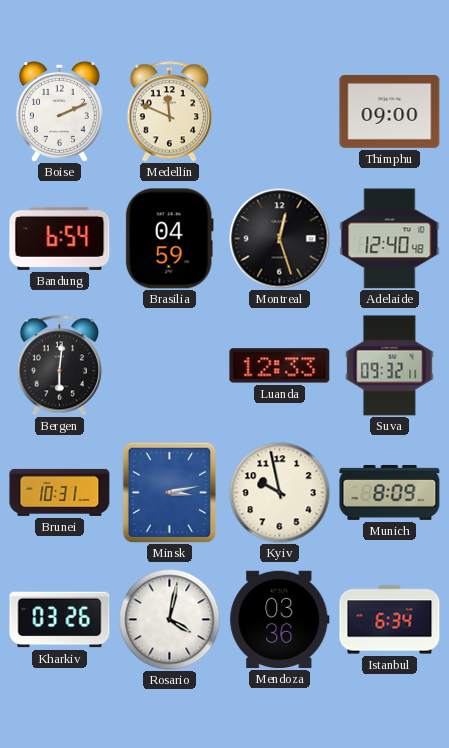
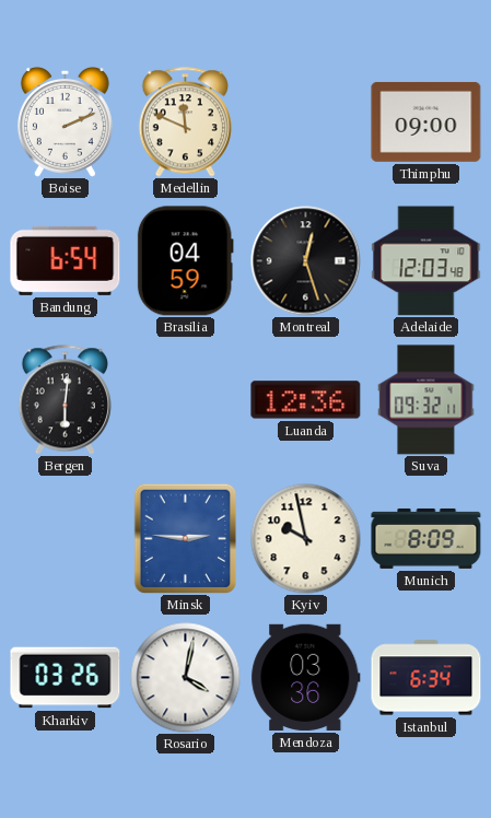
Adelaide: 12:40 -> 12:03 (426, 261)
Luanda: 12:33 -> 12:36 (306, 400)
Brunei: 10:31 -> none (60, 492)
Minsk: 3:13 -> 2:46 (186, 538)
